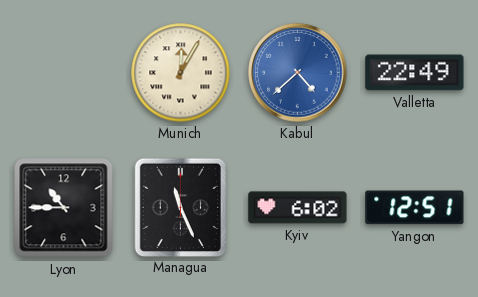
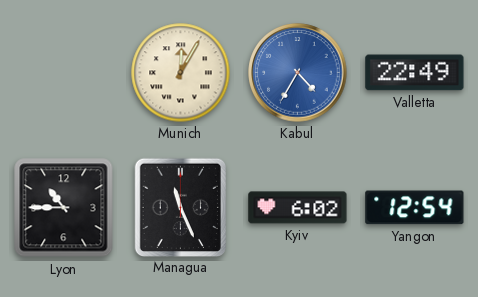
Kabul: 4:38 -> 4:35 (298, 73)
Yangon: 12:51 -> 12:54 (415, 208)
